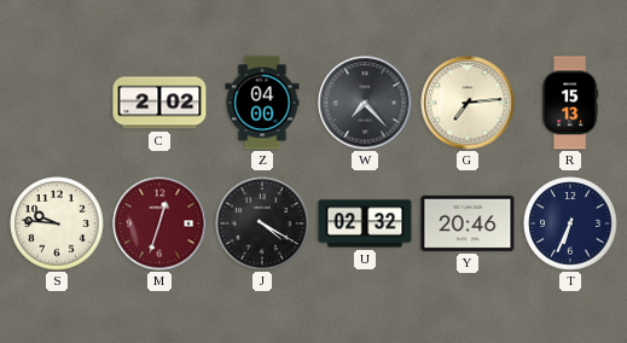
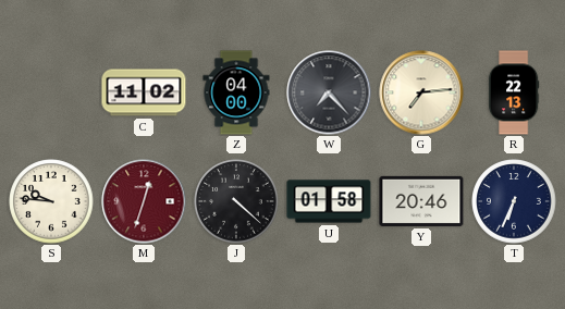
C: 2:02 -> 11:02 (144, 92)
R: 15:13 -> 22:13 (514, 92)
J: 4:20 -> 4:22 (236, 201)
U: 02:32 -> 01:58 (329, 201)
